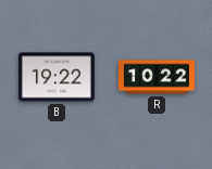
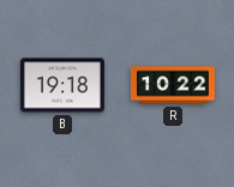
B: 19:22 -> 19:18 (62, 85)
